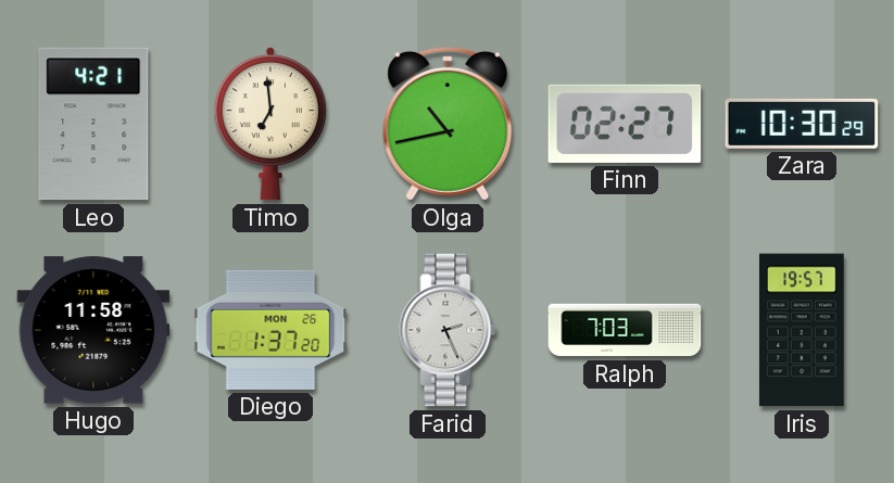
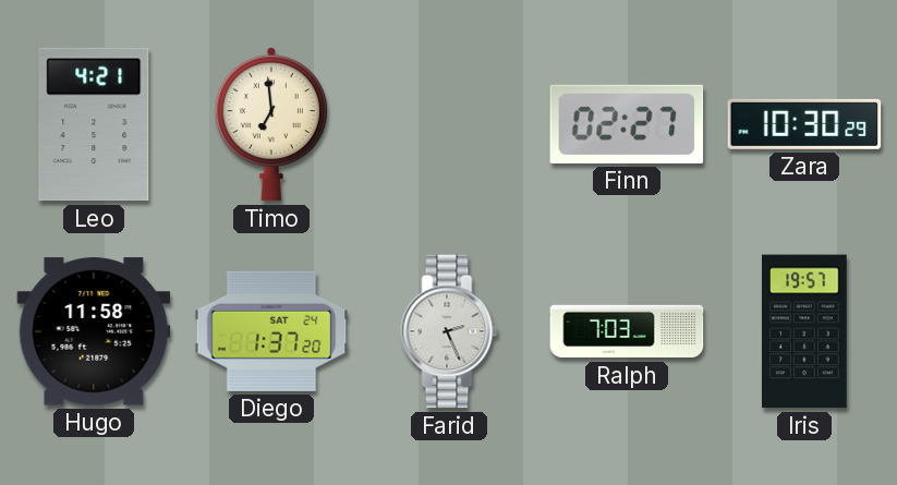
Olga: 10:43 -> none (448, 124)
Diego date: MON 26 -> SAT 24 (271, 331)
